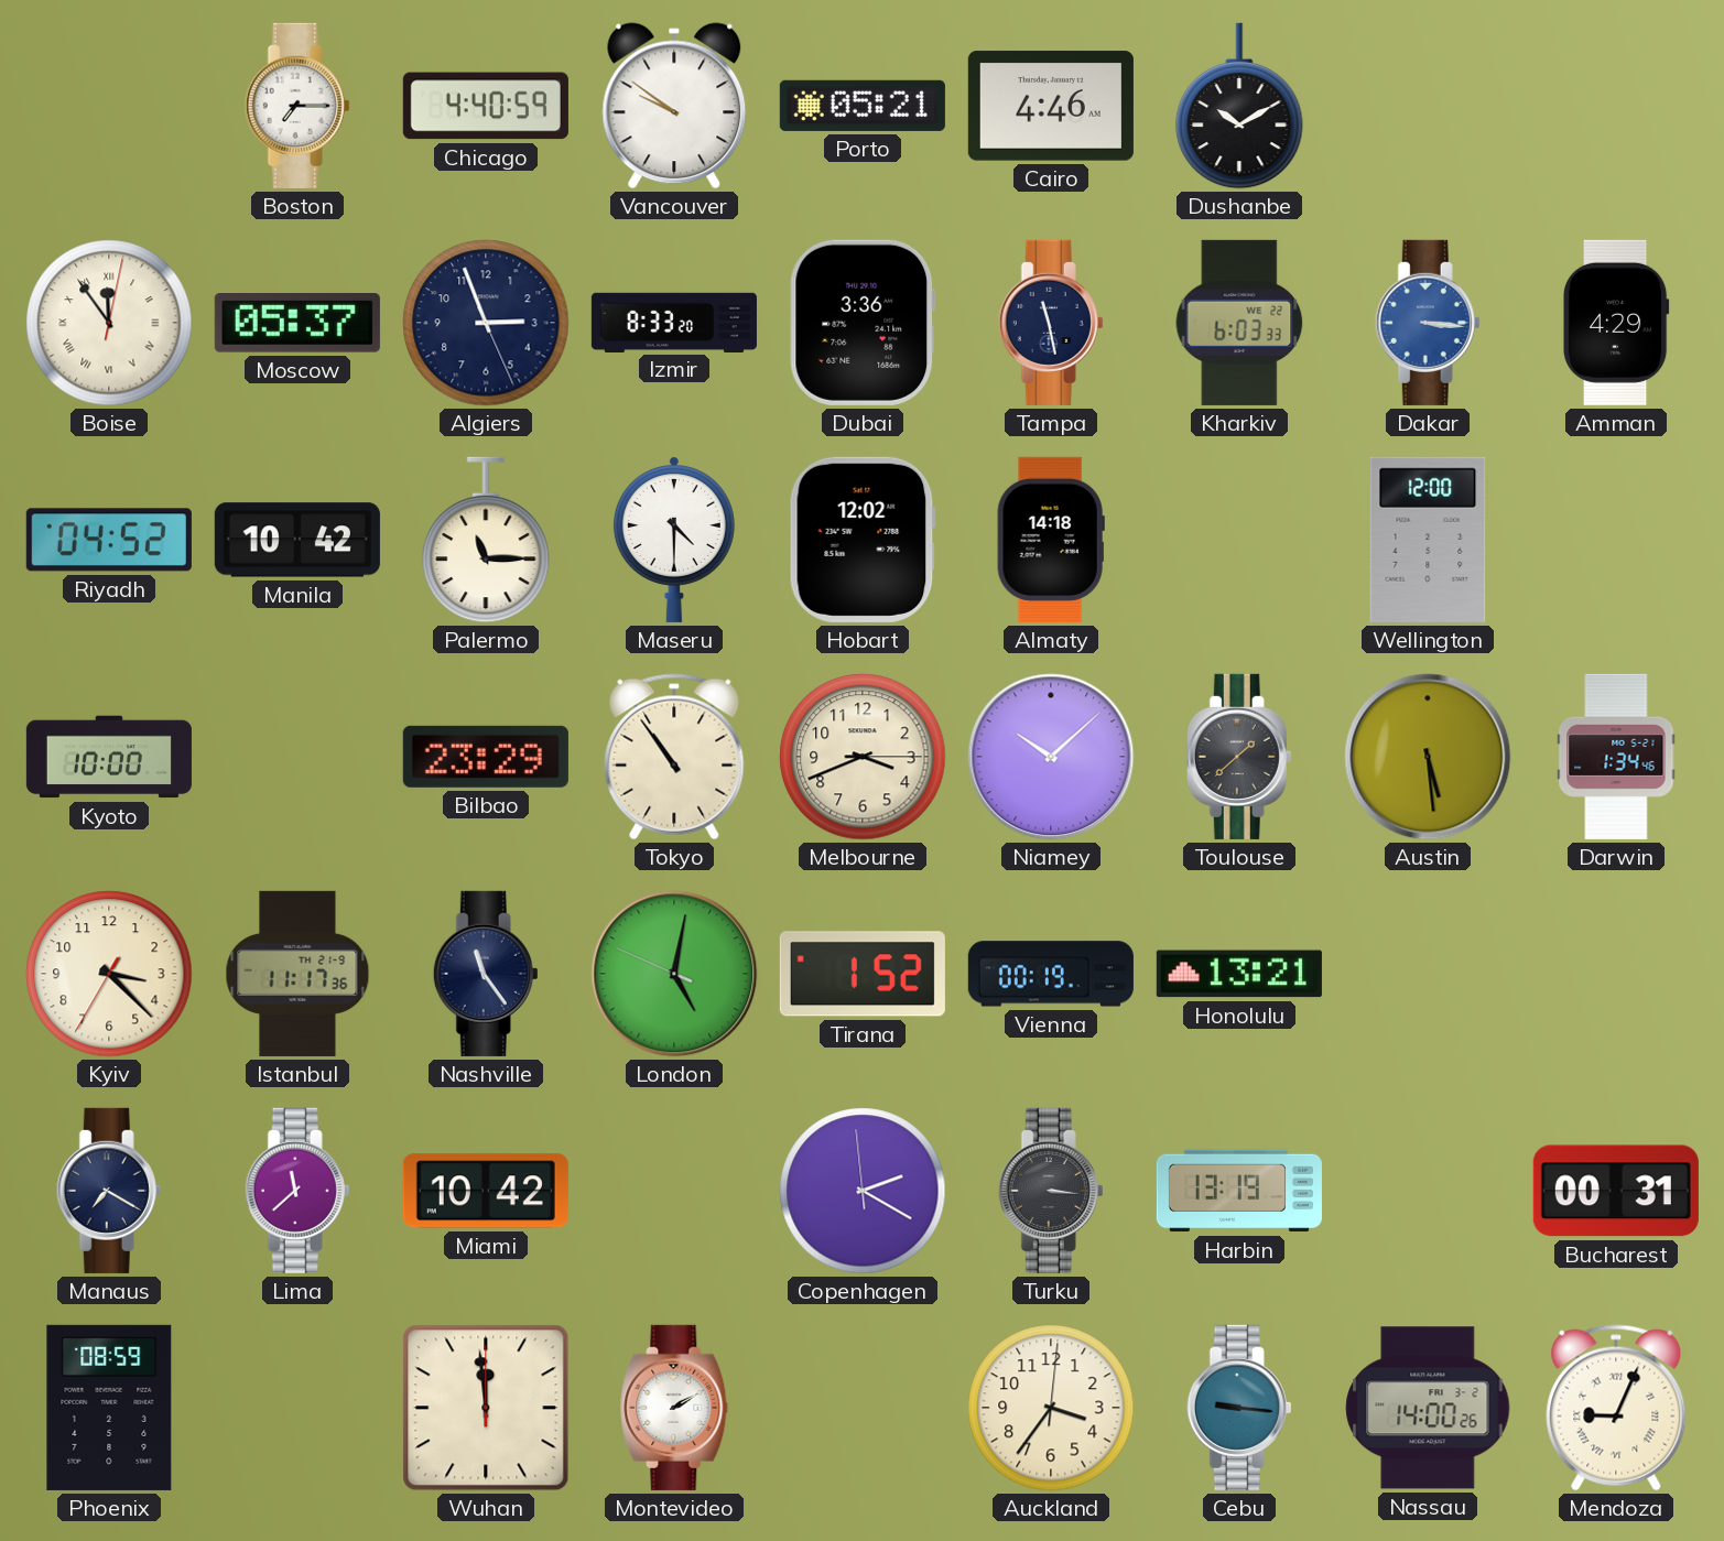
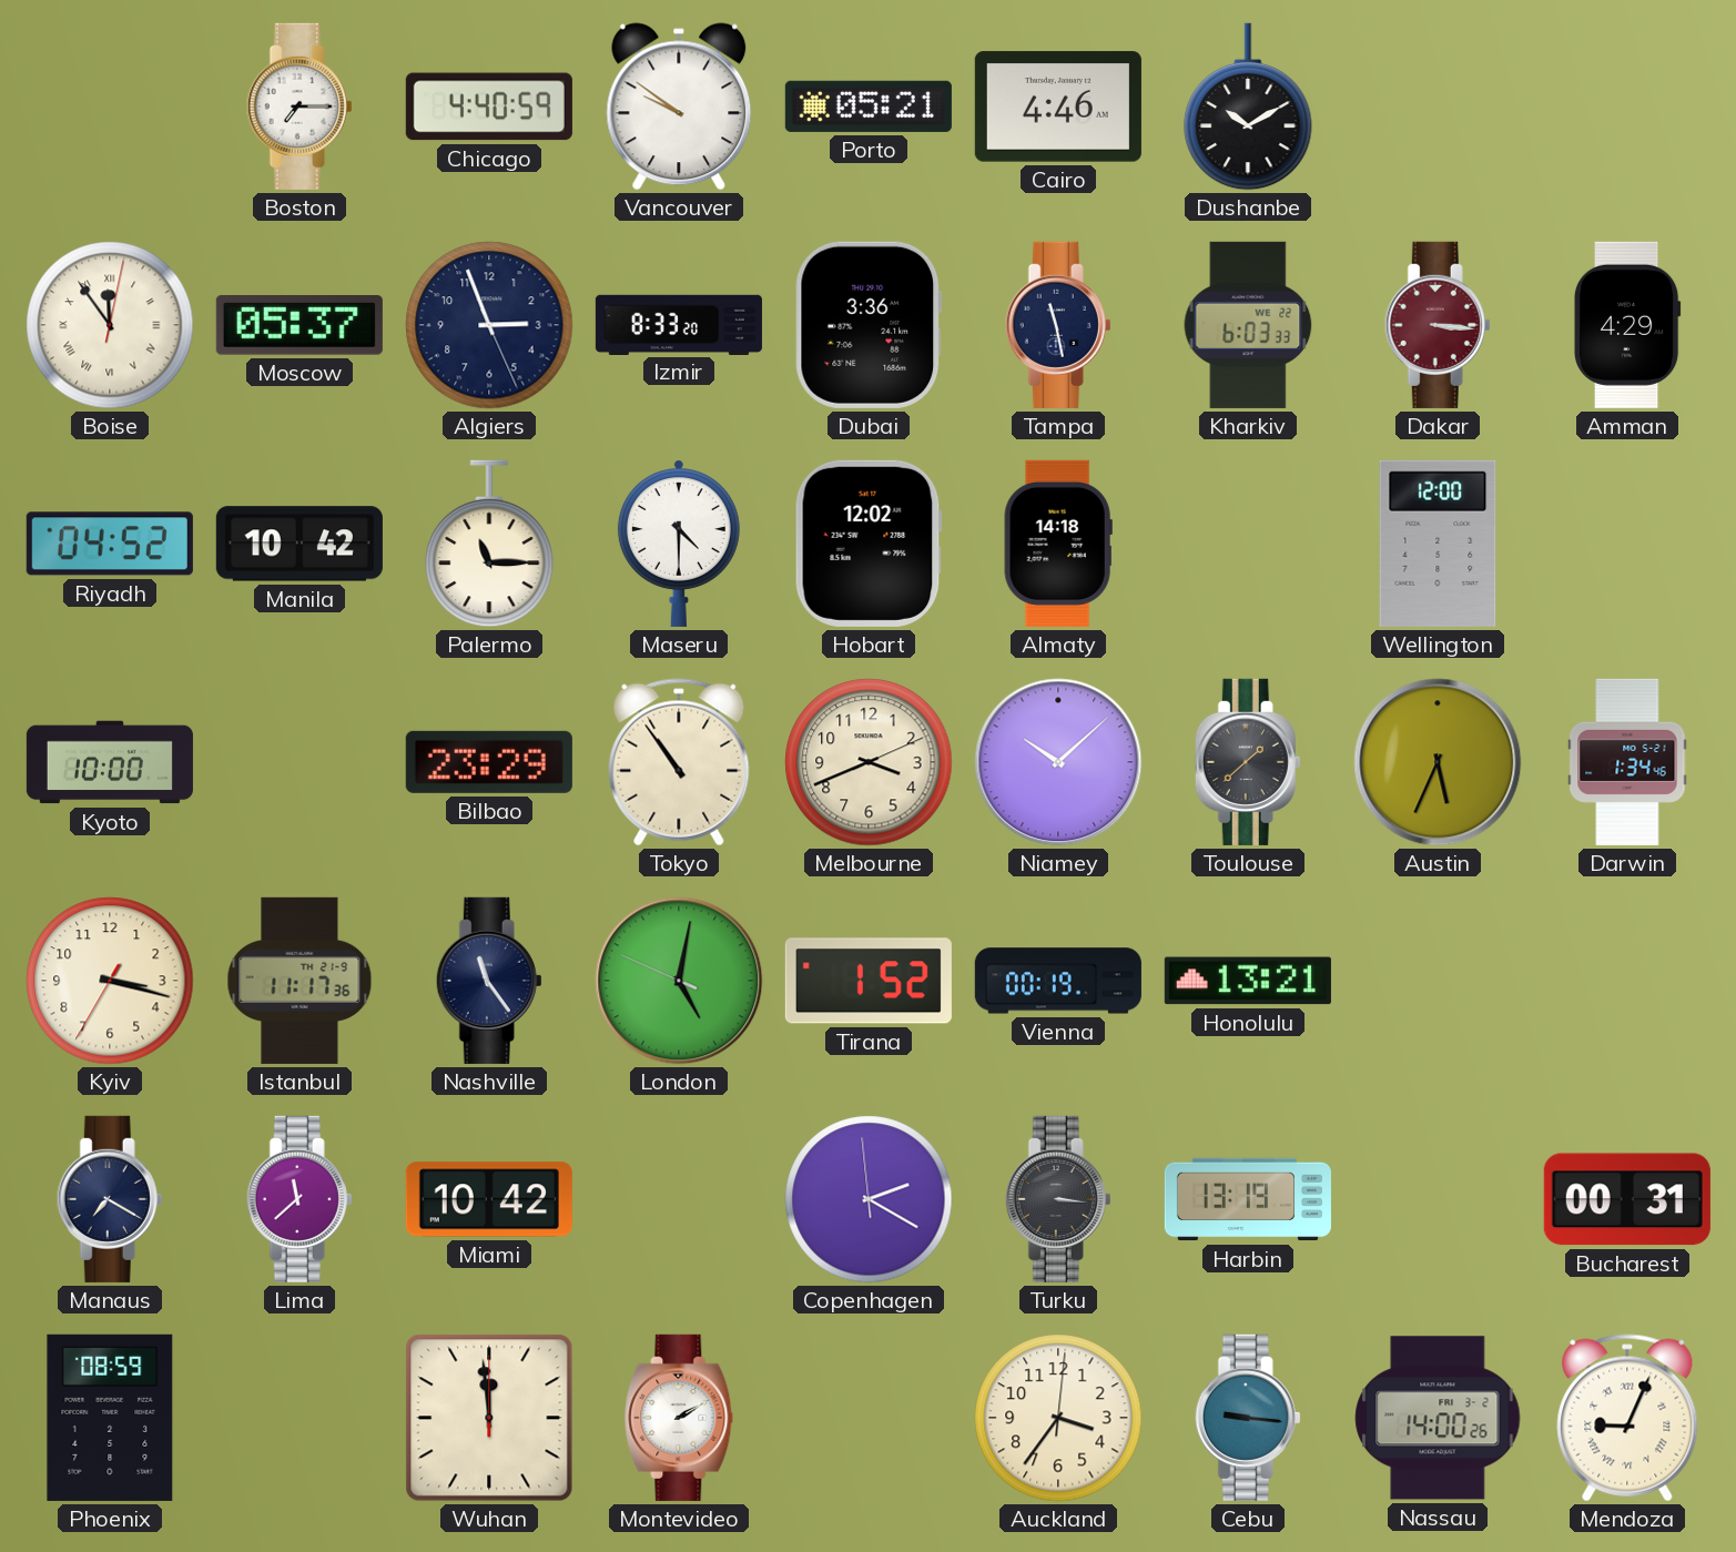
Dakar dial: blue -> burgundy (1438, 325)
Melbourne: 3:41:15 -> 3:41:11 (869, 762)
Austin: 5:29 -> 5:34 (1438, 762)
Kyiv: 3:22 -> 3:17 (110, 981)
